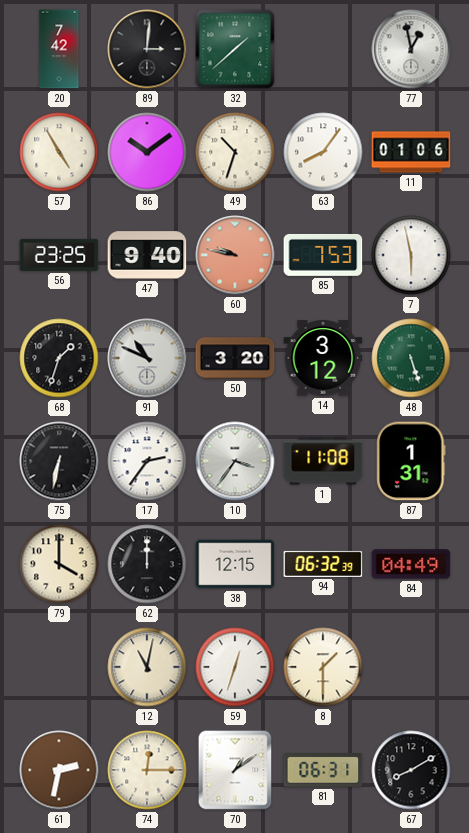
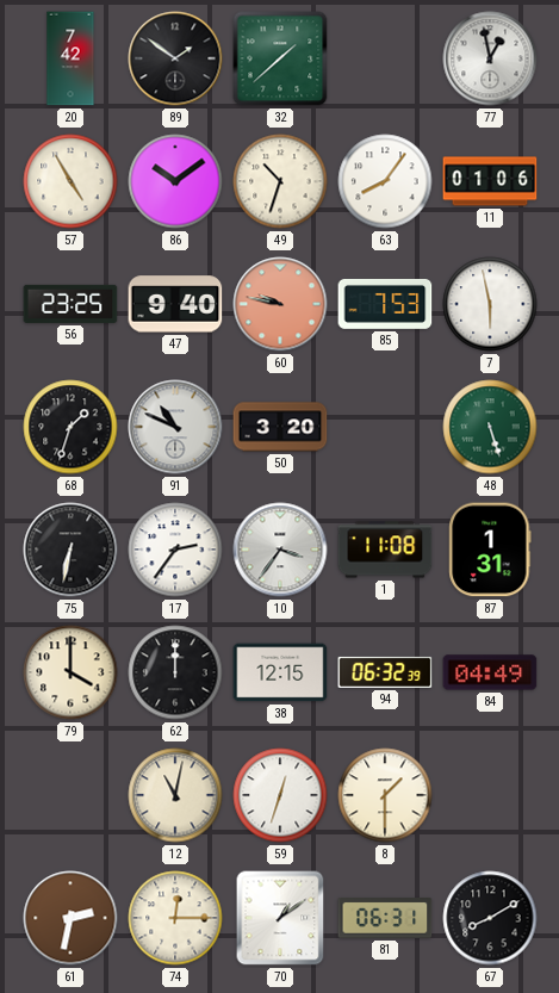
89: 3:01 -> 1:51 (175, 58)
14: 3:12 -> none (323, 358)
